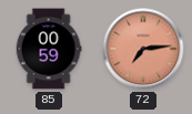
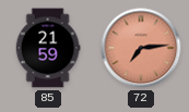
85: 00:59 -> 21:59 (48, 48)
